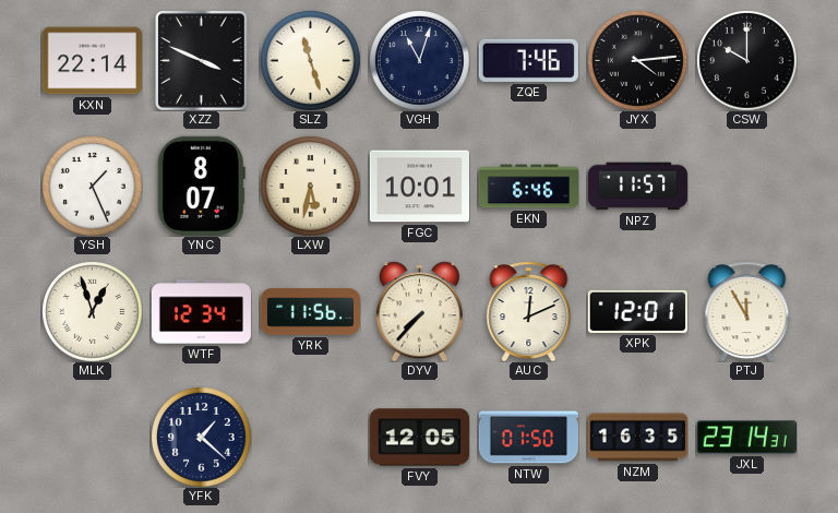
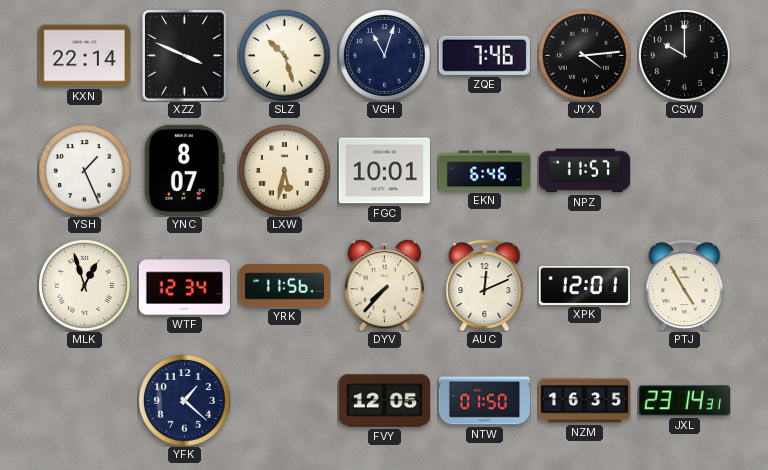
SLZ: 11:27 -> 10:27 (285, 56)
PTJ: 11:55 -> 4:55 (685, 285)
